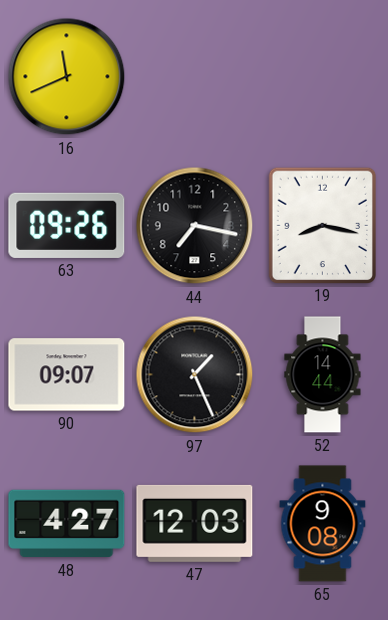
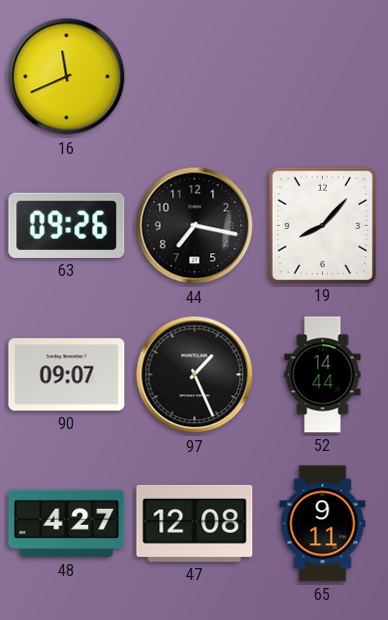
19: 8:17 -> 8:07 (322, 225)
47: 12:03 -> 12:08 (195, 523)
65: 9:08 -> 9:11 (323, 524)
